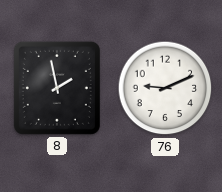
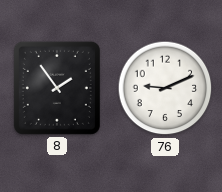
8: 1:58 -> 1:54 (57, 88)
